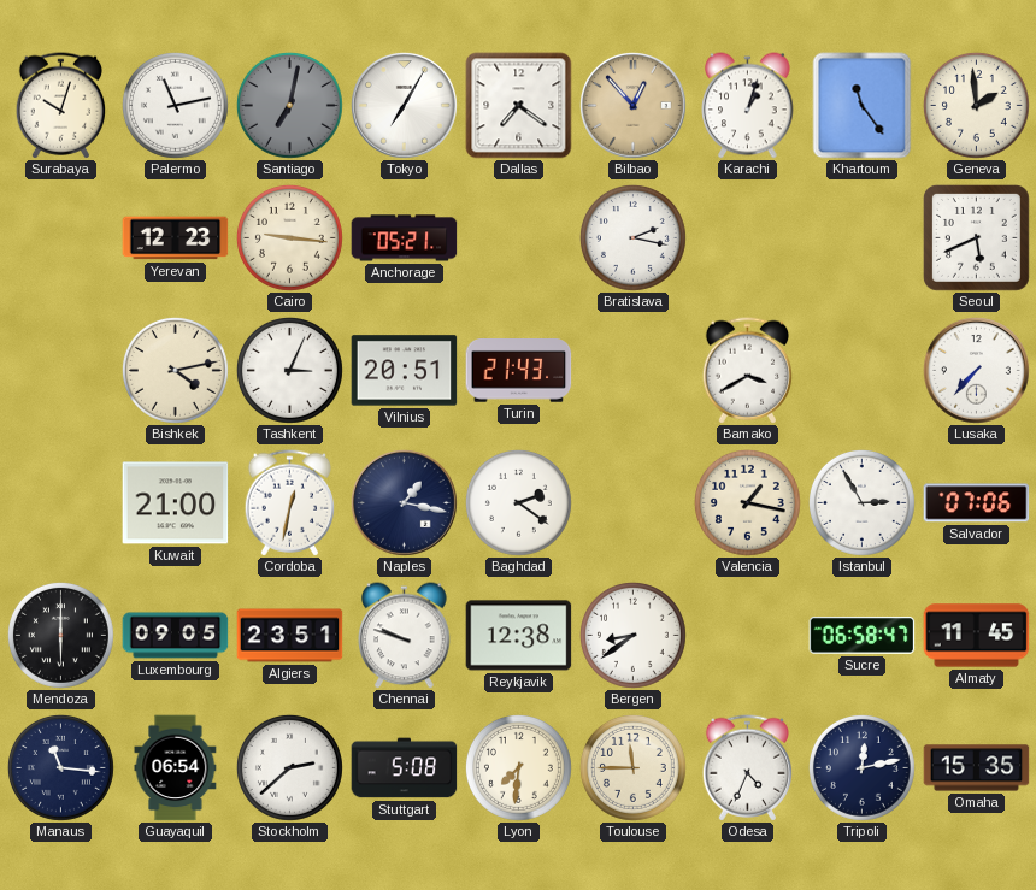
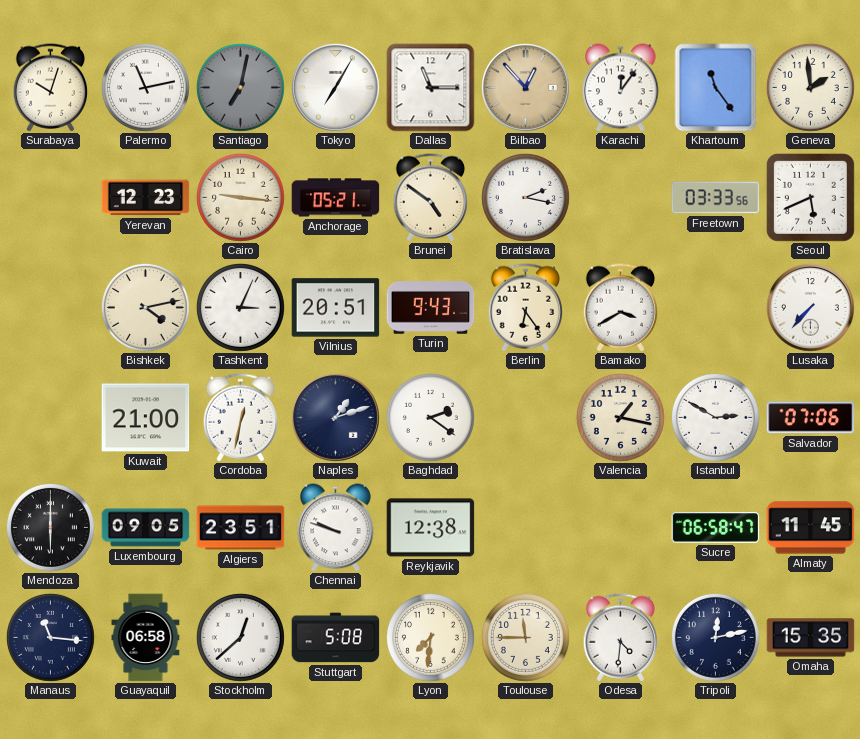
Dallas: 7:21 -> 11:15 (431, 88)
Karachi: 1:03 -> 12:06 (621, 88)
Brunei: none -> 4:51 (431, 198)
Freetown: none -> 03:33 (716, 198)
Turin: 21:43 -> 9:43 (431, 308)
Berlin: none -> 6:24 (526, 308)
Naples: 1:17 -> 1:12 (335, 417)
Istanbul: 2:55 -> 2:50 (715, 417)
Bergen: 8:39 -> none (632, 635)
Guayaquil: 06:54 -> 06:58 (146, 638)
Stockholm: 2:38 -> 12:38 (240, 637)
Odesa: 4:34 -> 4:31 (621, 638)
